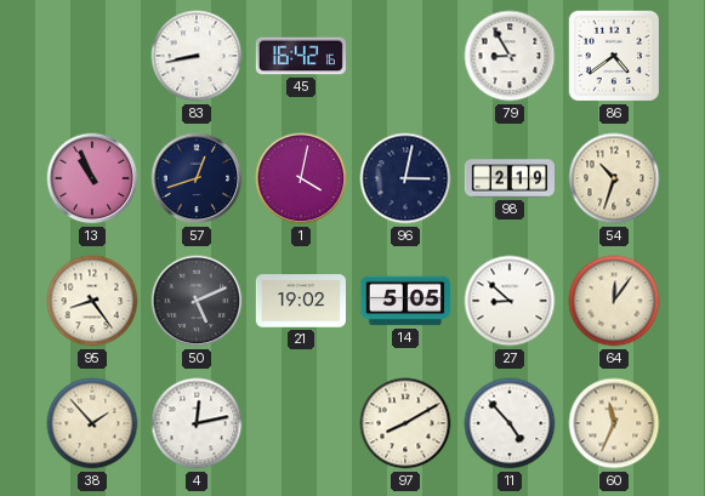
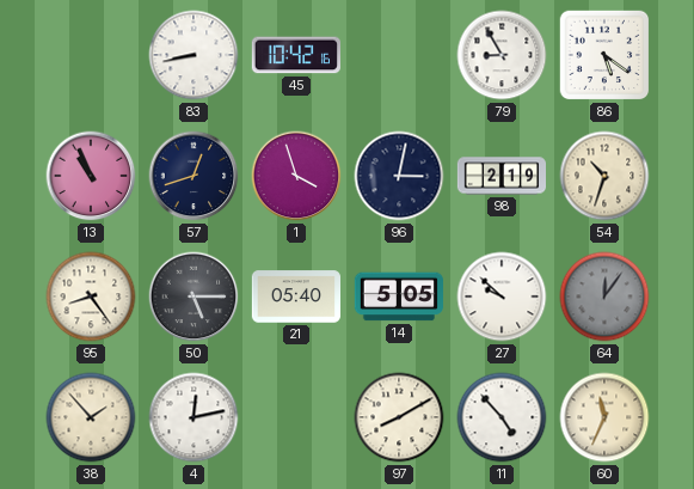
45: 16:42 -> 10:42 (296, 55)
86: 4:39 -> 5:21 (604, 55)
1: 4:02 -> 3:57 (296, 176)
50: 5:11 -> 5:15 (194, 297)
21: 19:02 -> 05:40 (295, 297)
27: 8:52 -> 9:52 (502, 297)
64 dial: cream -> grey (604, 297)
